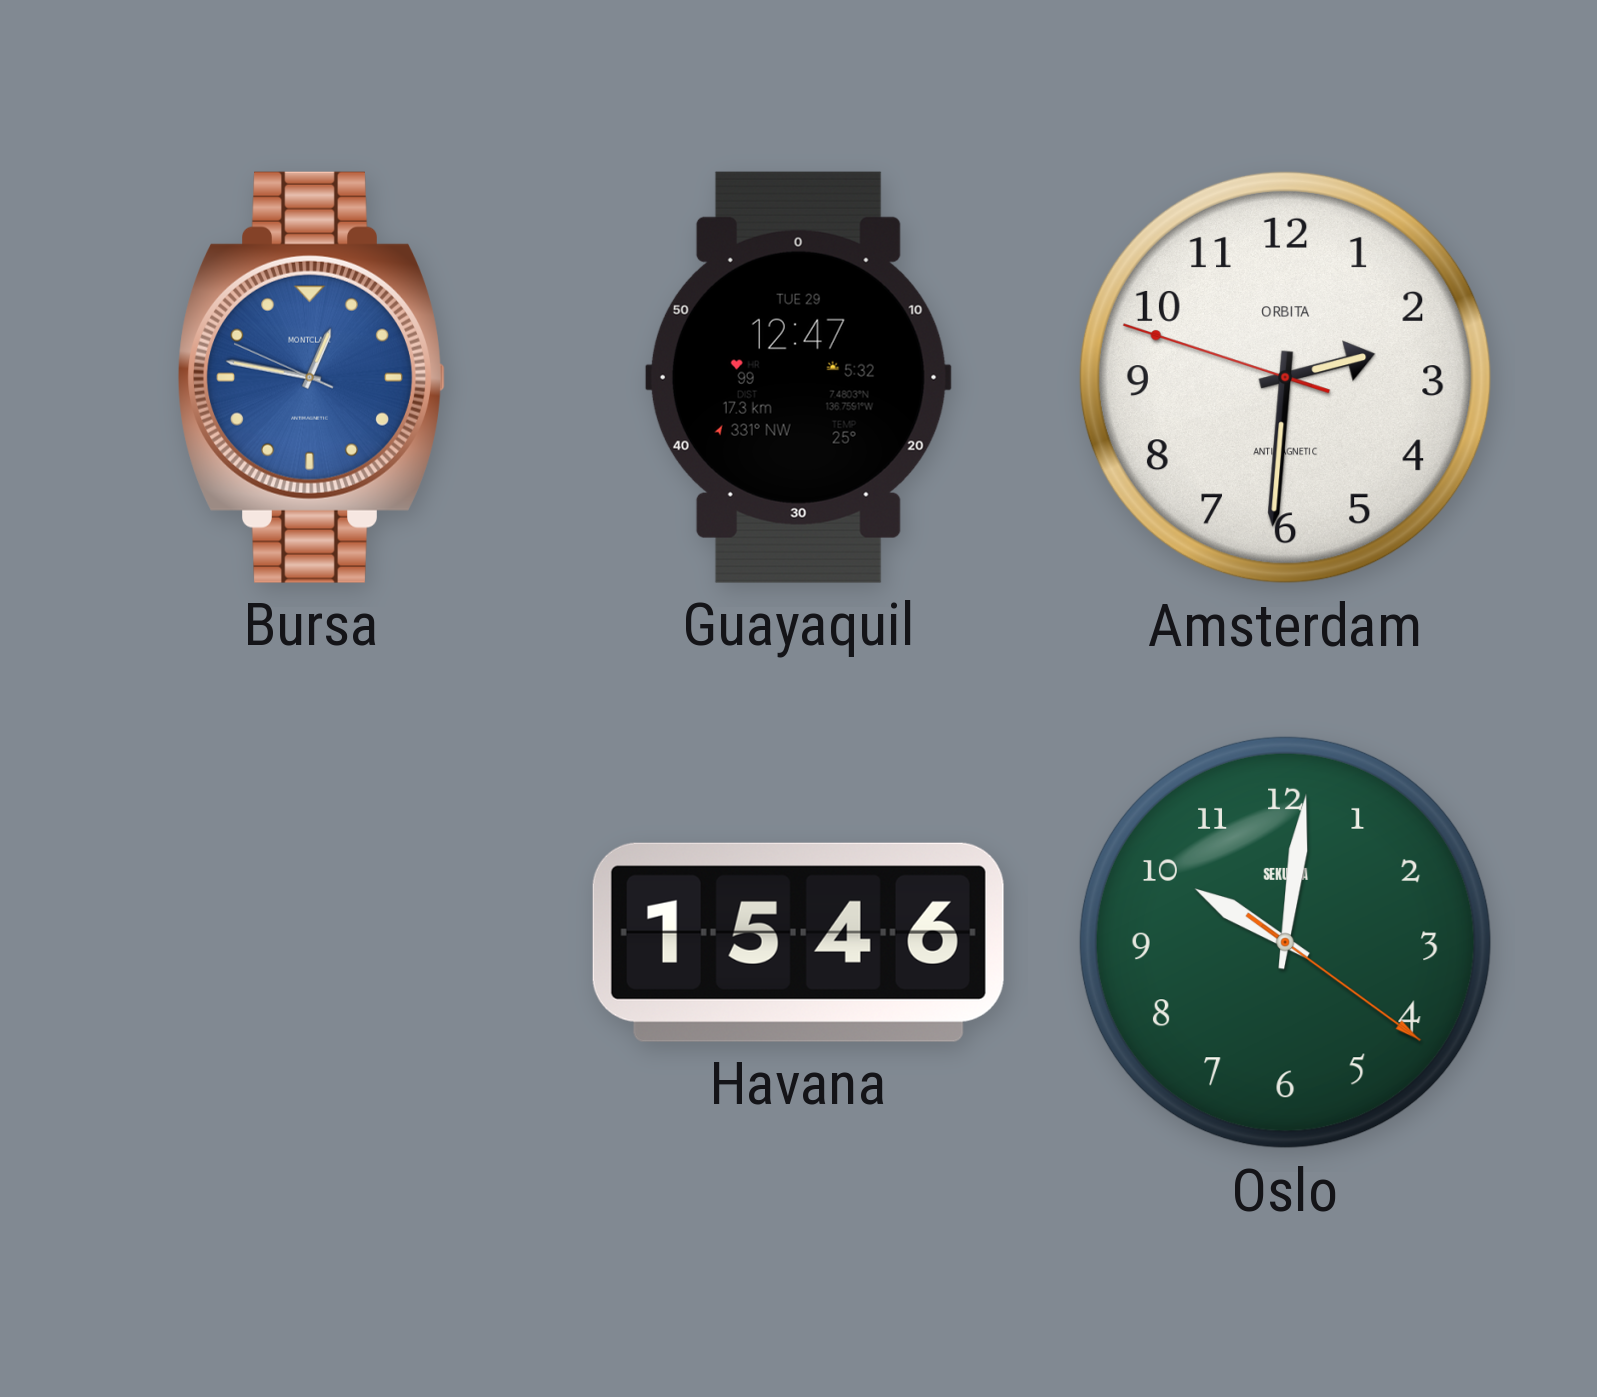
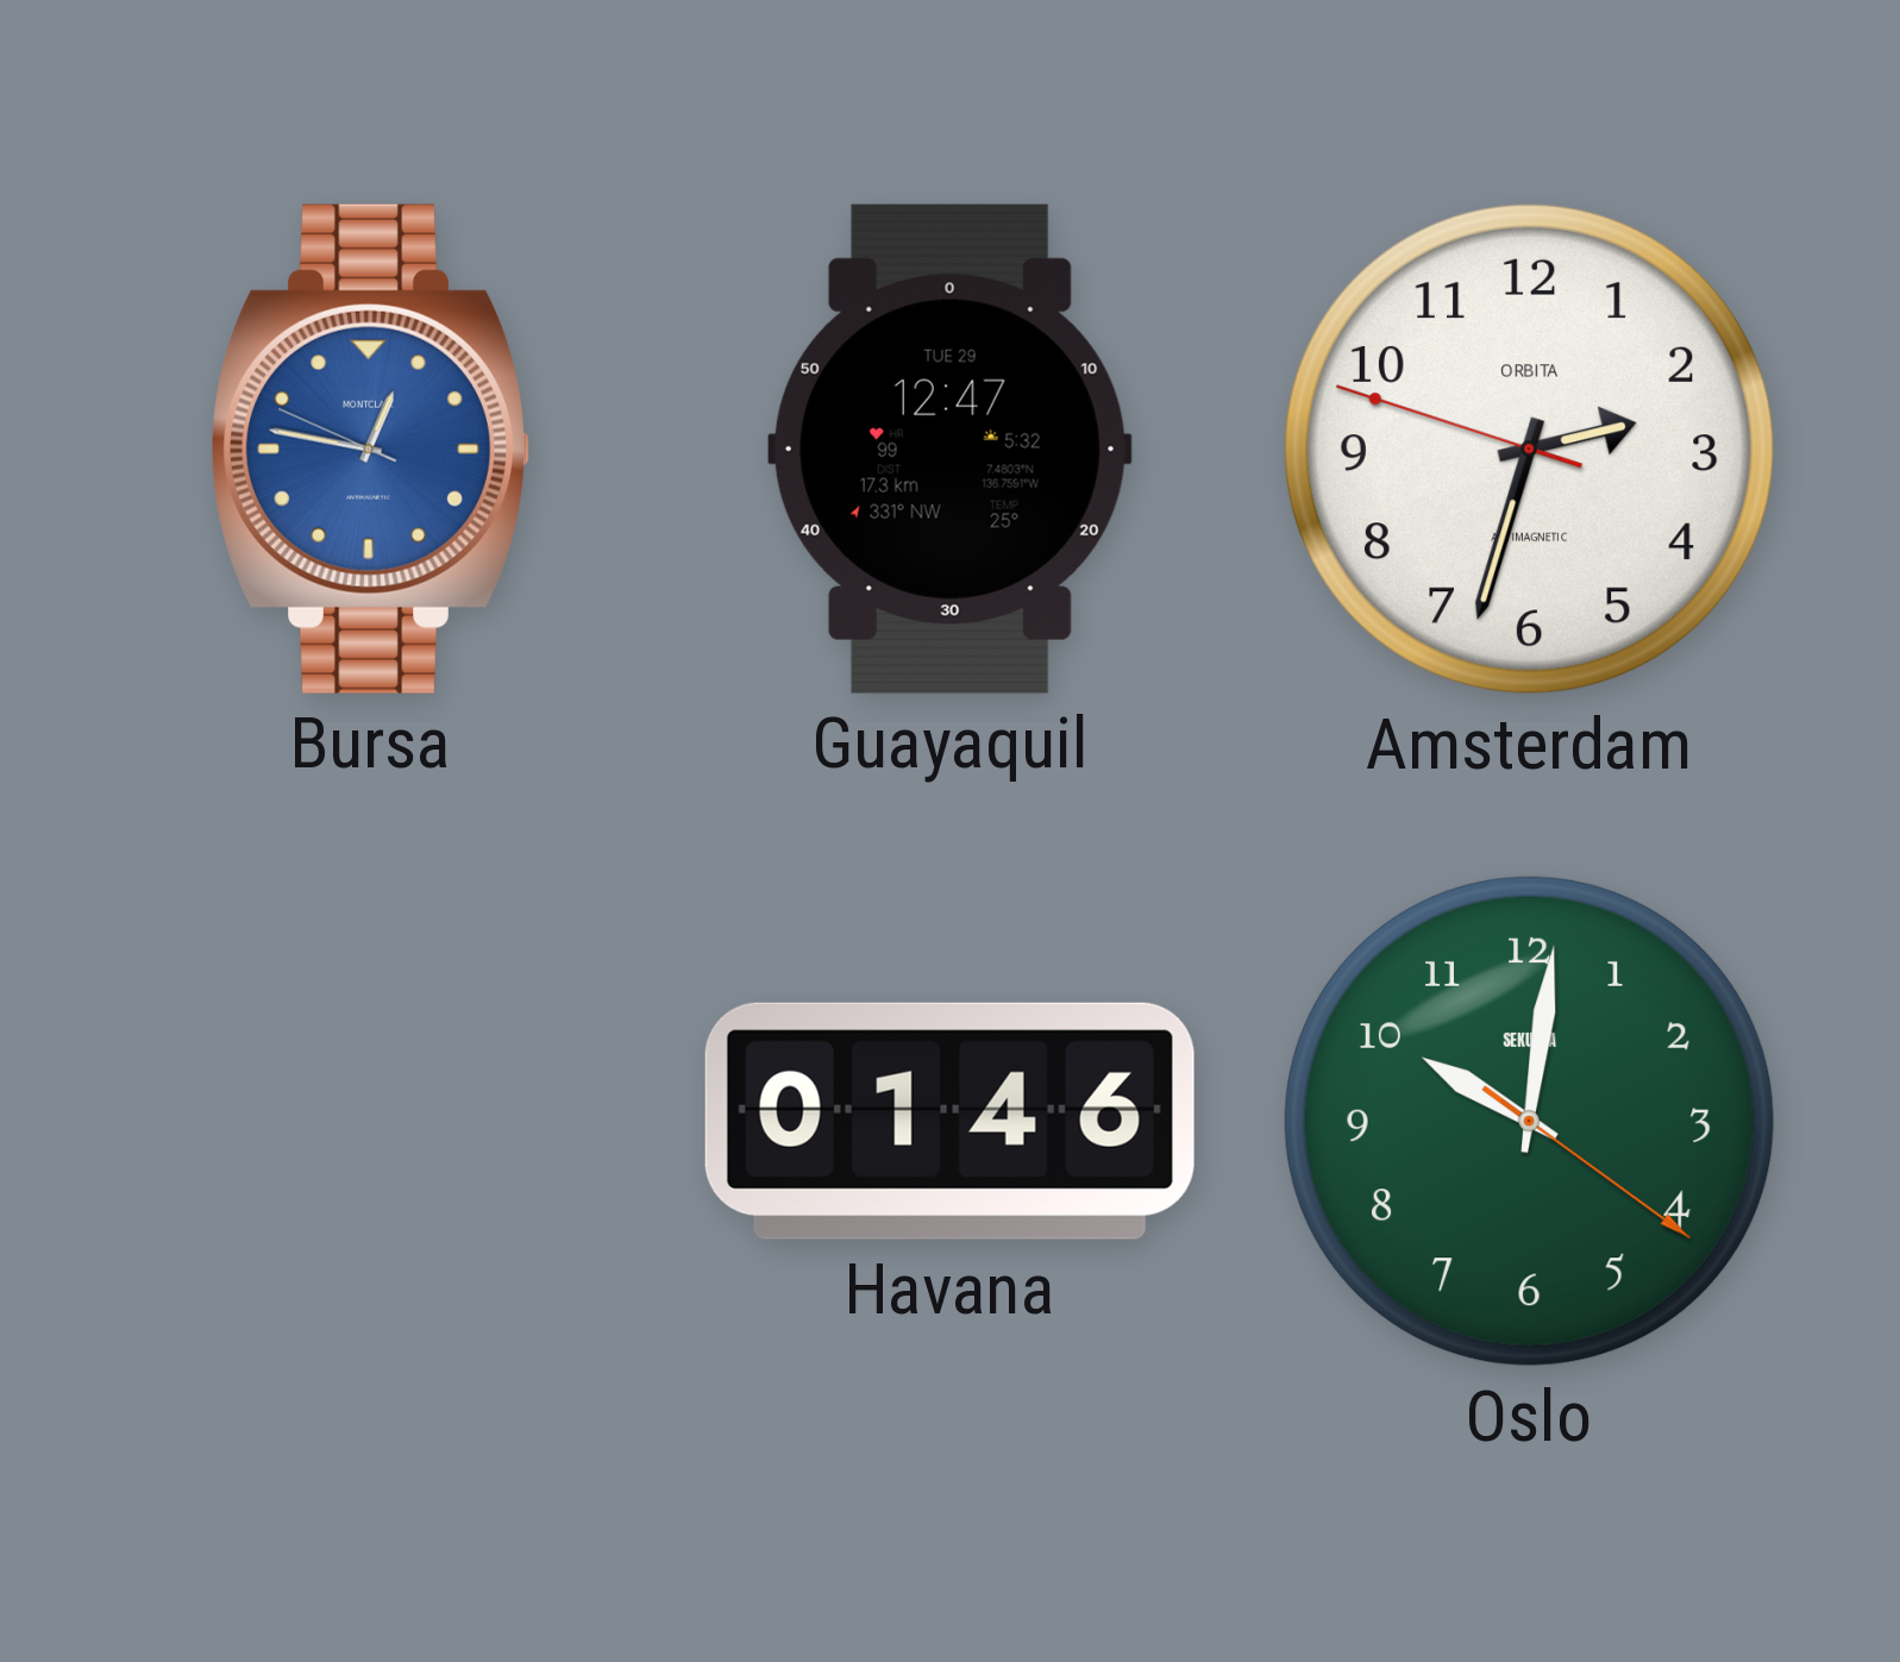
Amsterdam: 2:30 -> 2:32 (1529, 449)
Havana: 15:46 -> 01:46 (949, 1121)
